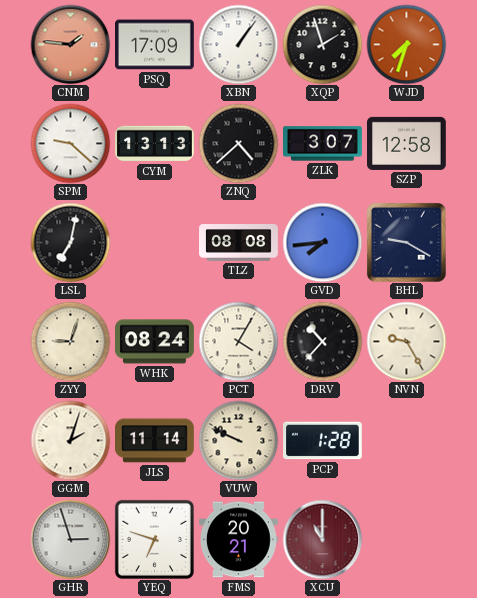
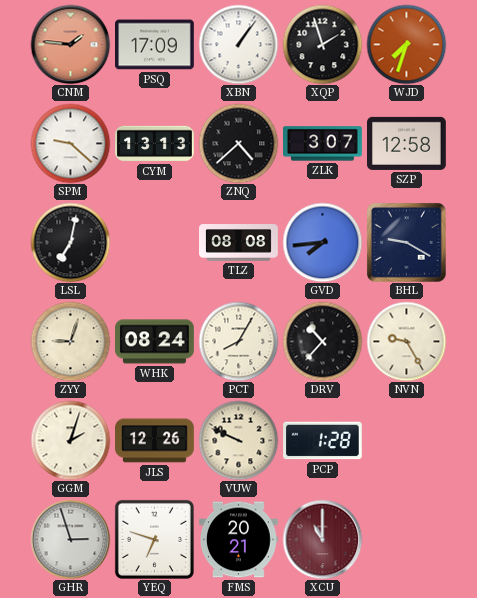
PCT: 4:05 -> 8:05 (238, 341)
JLS: 11:14 -> 12:26 (155, 441)
